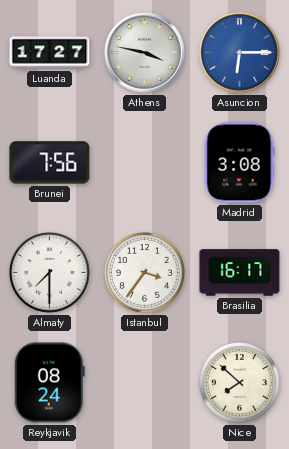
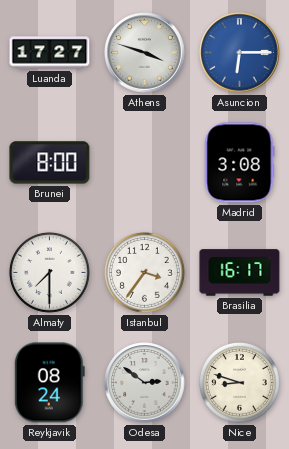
Athens: 3:47 -> 3:48 (145, 53)
Brunei: 7:56 -> 8:00 (50, 163)
Odesa: none -> 2:51 (145, 383)
Nice: 7:52 -> 8:48 (239, 382)
